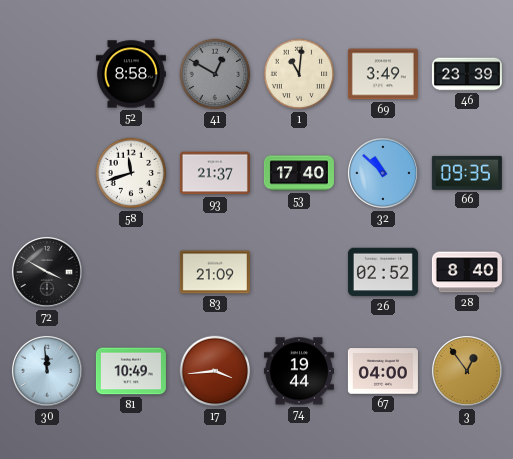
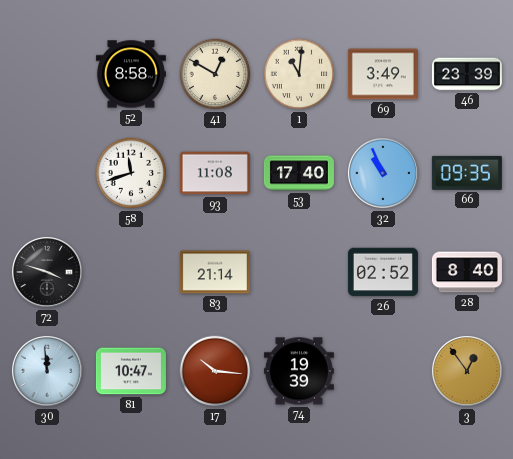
41 dial: grey -> cream (215, 74)
93: 21:37 -> 11:08 (215, 173)
32: 10:52 -> 10:56 (383, 173)
72: 3:50 -> 3:48 (47, 272)
83: 21:09 -> 21:14 (215, 272)
81: 10:49 -> 10:47 (131, 371)
17: 3:44 -> 10:16 (215, 371)
74: 19:44 -> 19:39 (299, 371)
67: 04:00 -> none (383, 371)
